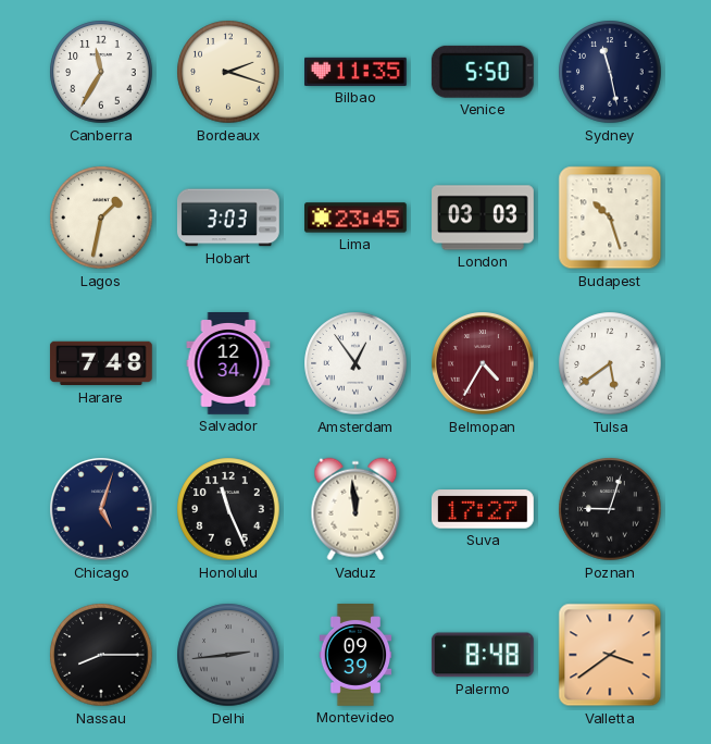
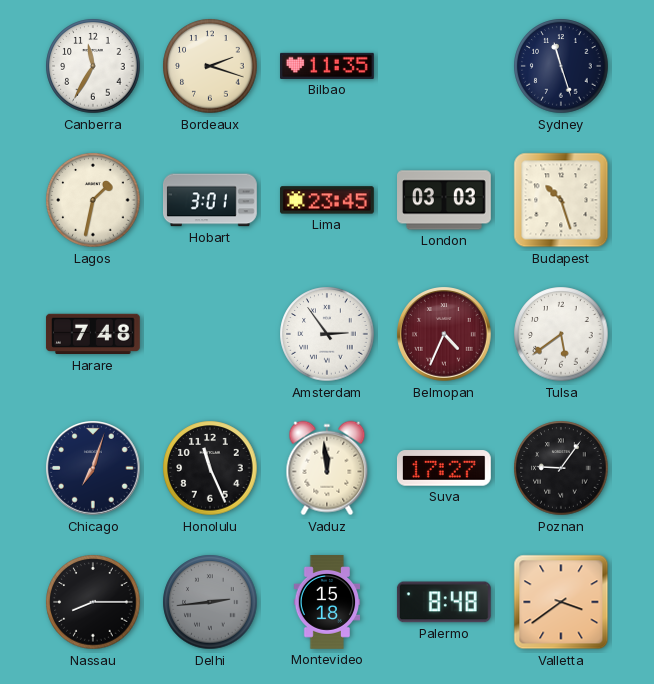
Venice: 5:50 -> none (483, 72)
Sydney: 11:28 -> 11:27 (561, 66)
Hobart: 3:03 -> 3:01 (211, 200)
Salvador: 12:34 -> none (228, 364)
Amsterdam: 12:54 -> 2:54 (327, 334)
Belmopan: 4:35 -> 4:34 (445, 335)
Chicago: 5:03 -> 7:03 (94, 469)
Poznan: 9:03 -> 9:06 (561, 468)
Montevideo: 09:39 -> 15:18 (327, 603)
